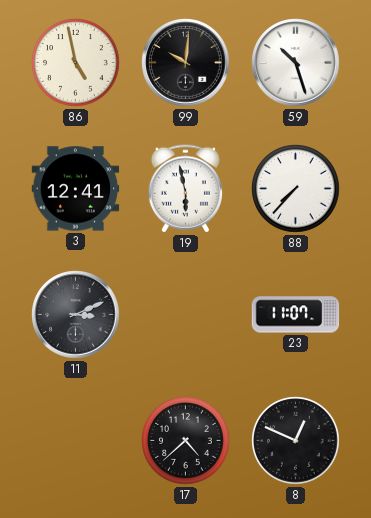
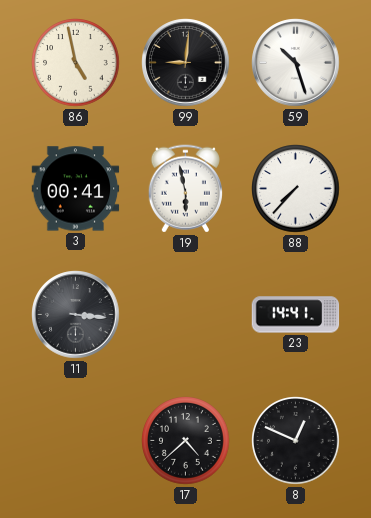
99: 10:01 -> 9:01 (186, 63)
3: 12:41 -> 00:41 (76, 189)
11: 3:11 -> 3:16 (76, 315)
23: 11:07 -> 14:41 (296, 315)
